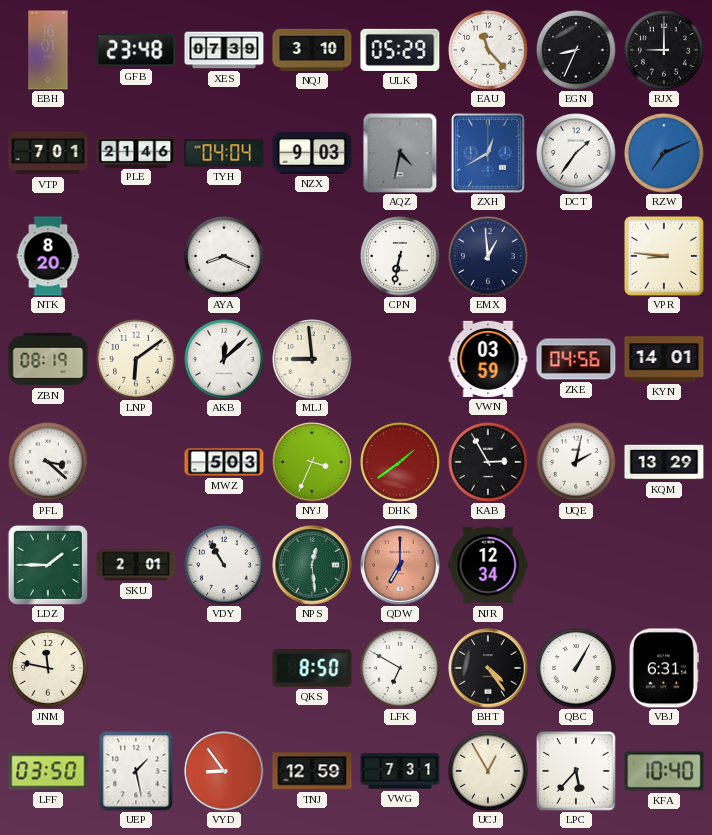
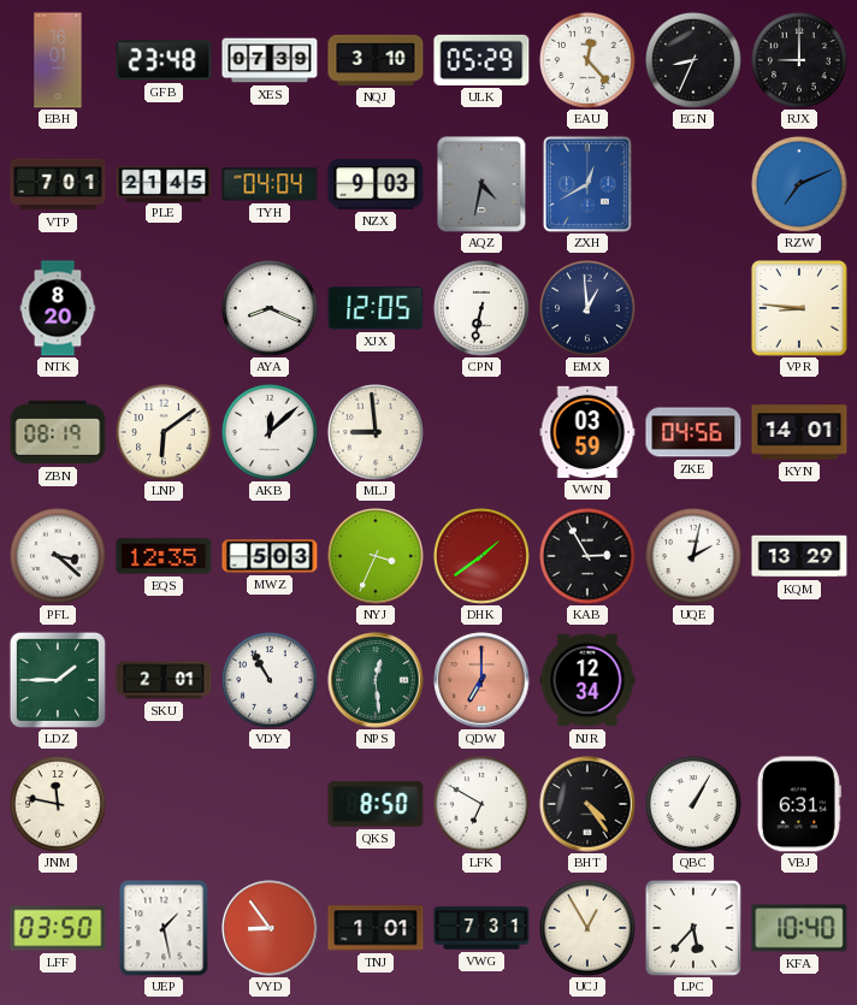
EAU: 11:23 -> 12:23 (589, 61)
PLE: 21:46 -> 21:45 (164, 183)
DCT: 1:36 -> none (577, 154)
XJX: none -> 12:05 (376, 308)
EQS: none -> 12:35 (164, 556)
TNJ: 12:59 -> 1:01 (376, 928)
